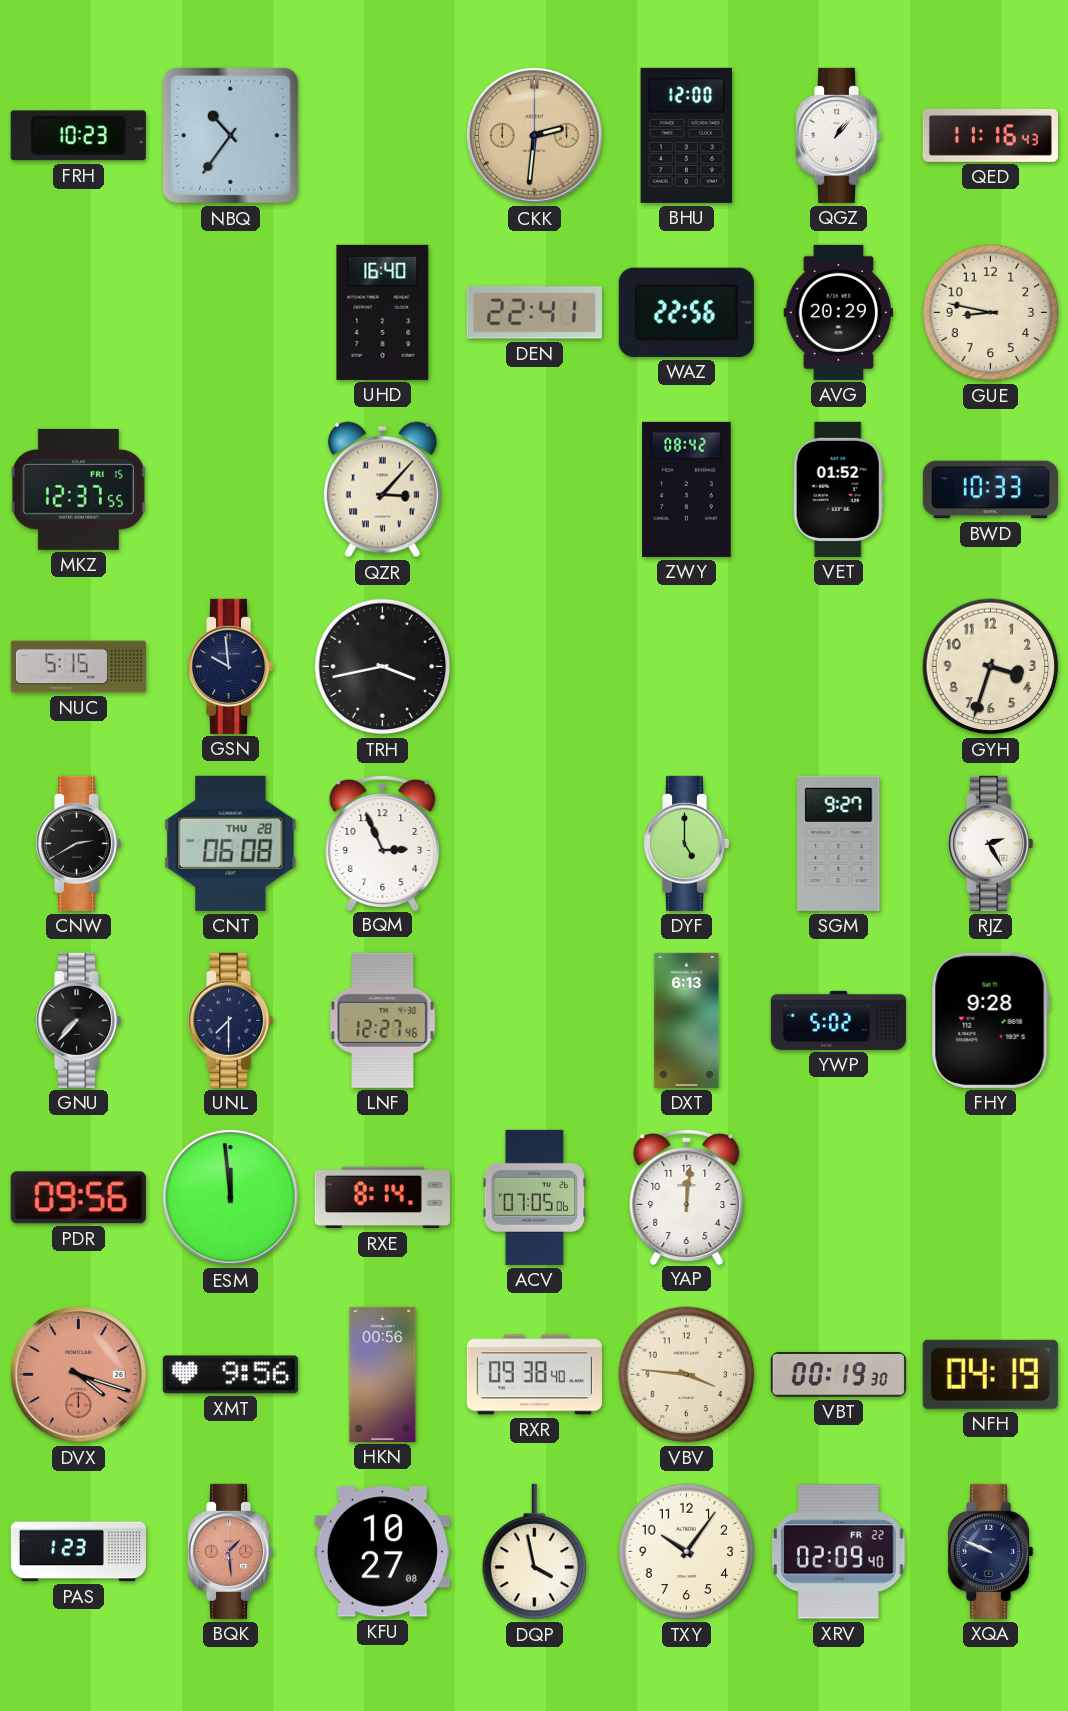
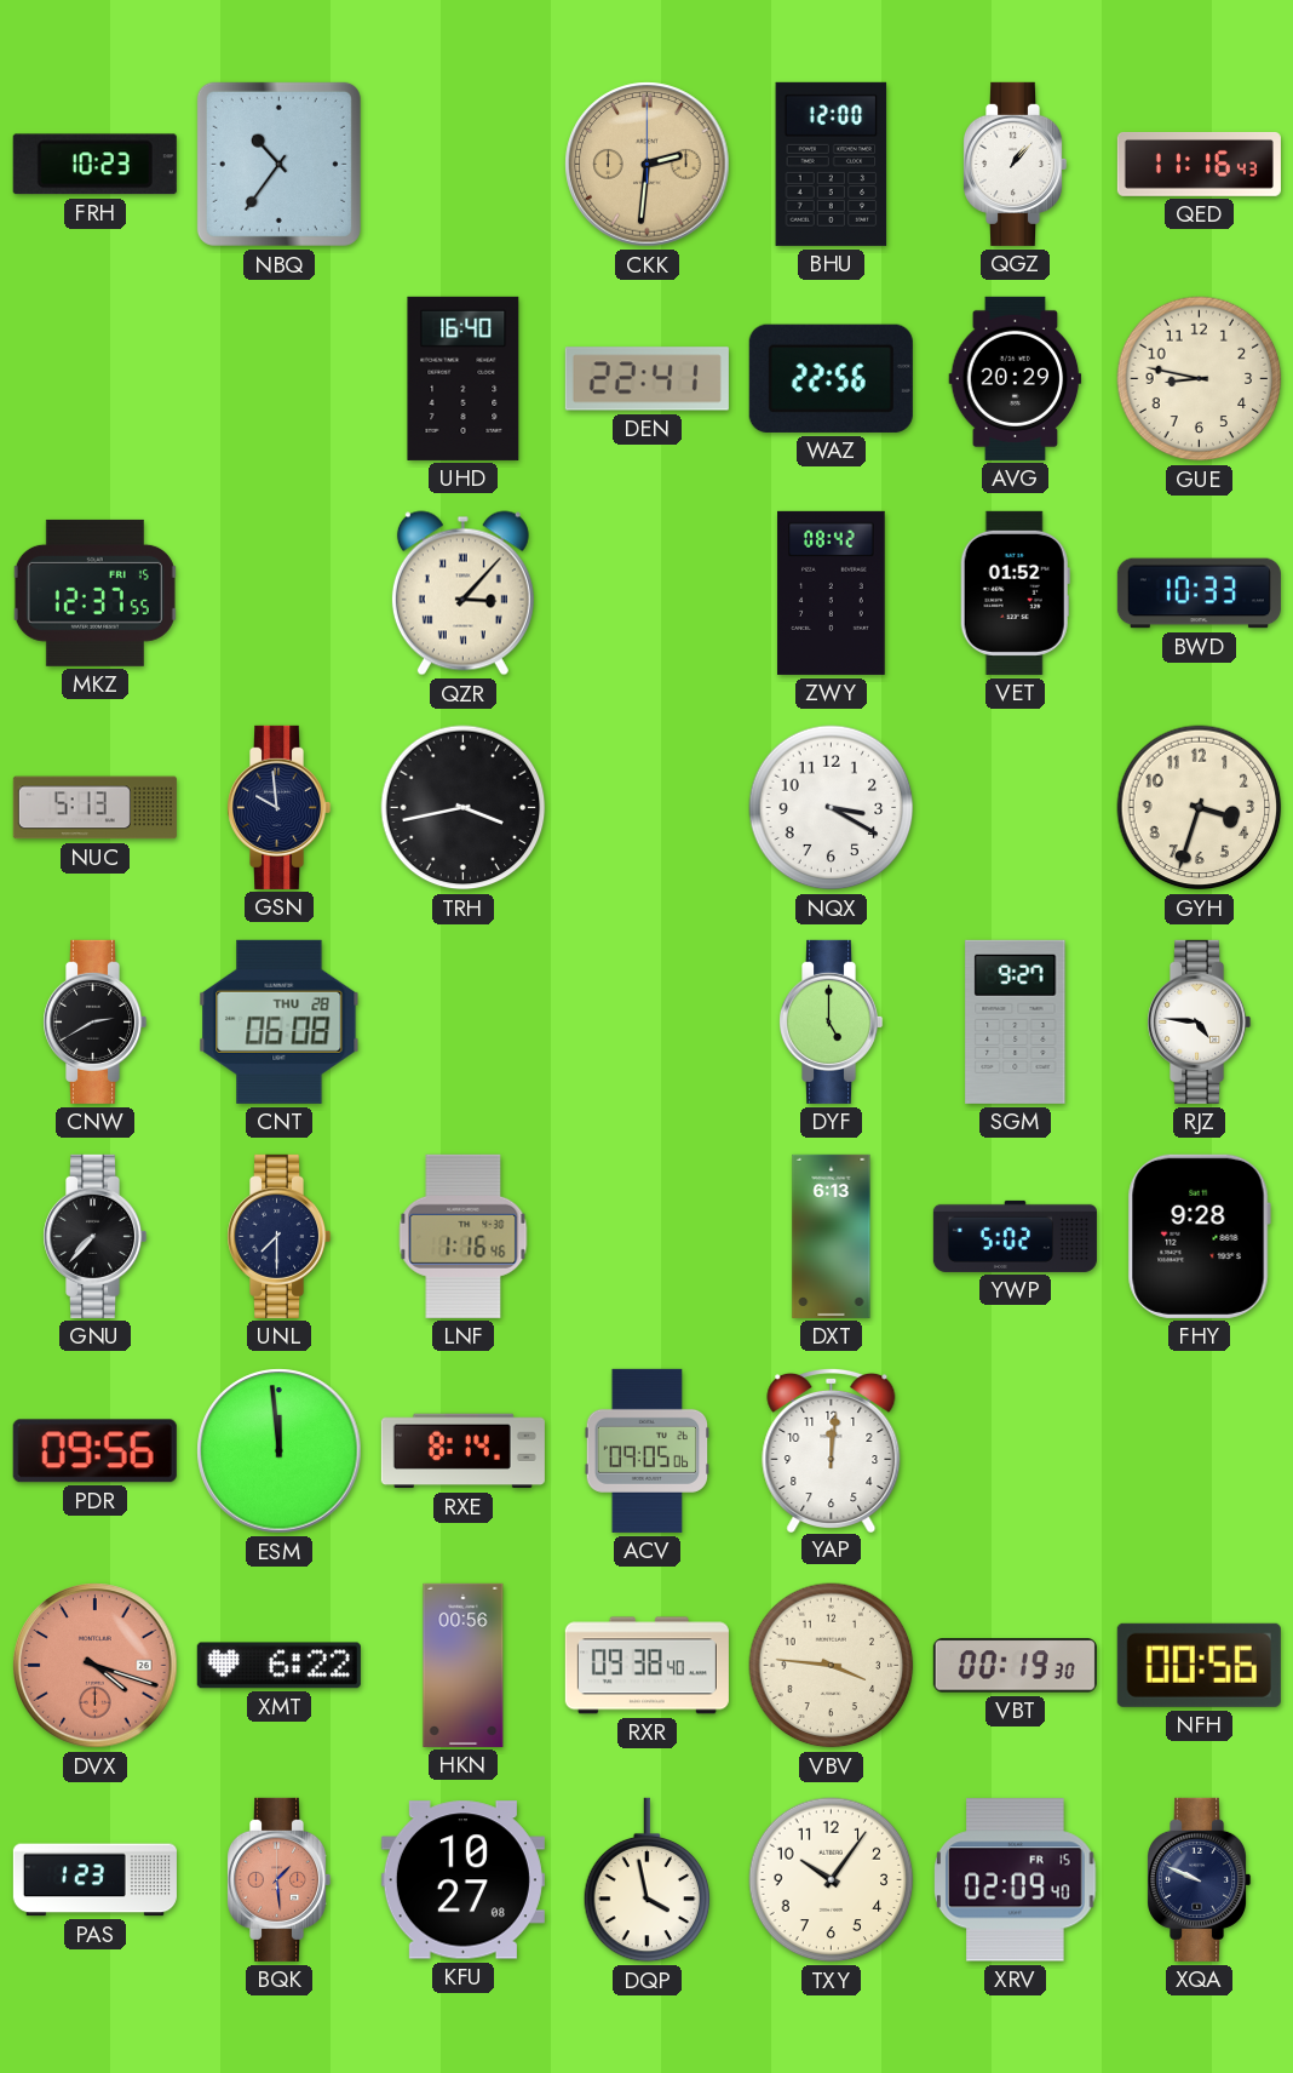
NUC: 5:15 -> 5:13 (94, 808)
NQX: none -> 3:20 (832, 808)
BQM: 2:56 -> none (383, 842)
RJZ: 2:25 -> 4:46 (1200, 1021)
LNF: 12:27 -> 1:16 (464, 1236)
ACV: 07:05 -> 09:05 (648, 1450)
XMT: 9:56 -> 6:22 (278, 1666)
NFH: 04:19 -> 00:56 (1199, 1665)
XRV date: FR 22 -> FR 15 (1016, 1880)
